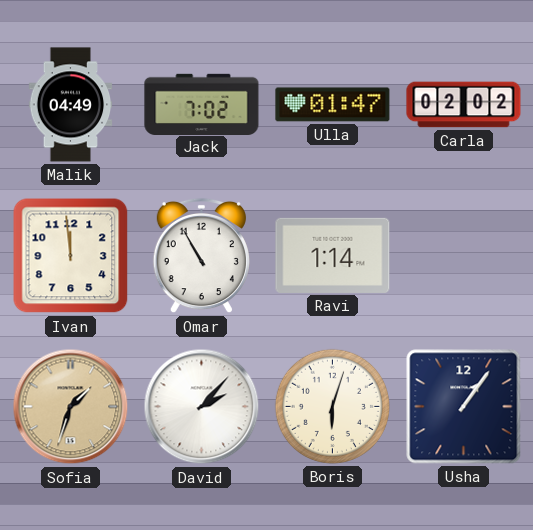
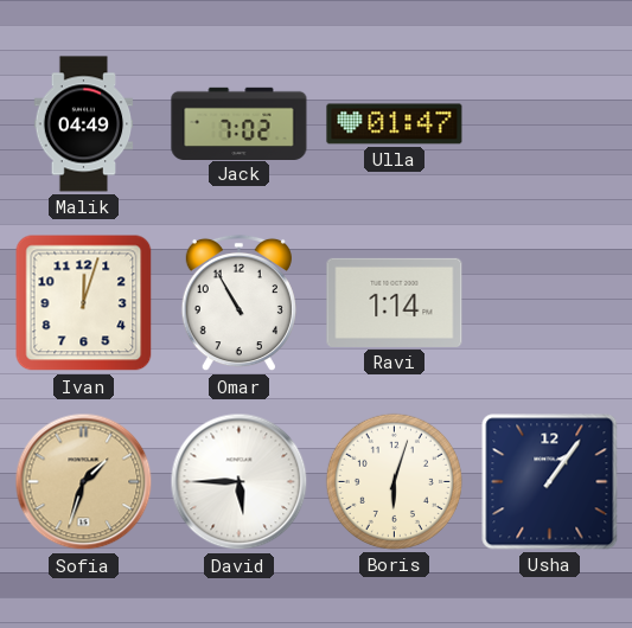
Carla: 02:02 -> none (464, 105)
Ivan: 11:59 -> 12:03 (84, 303)
David: 2:07 -> 5:45 (240, 482)
